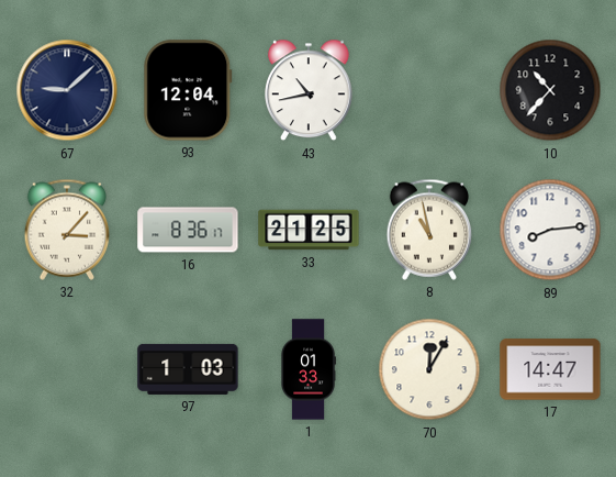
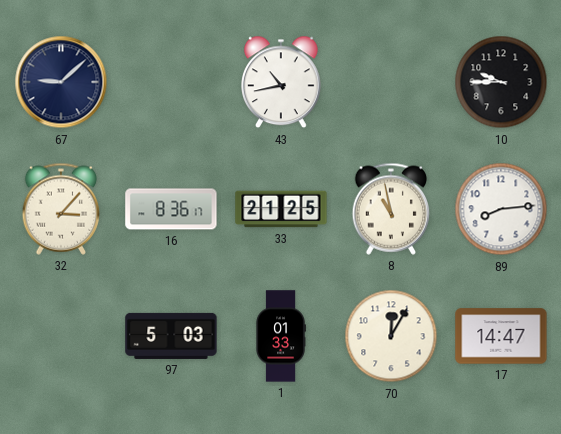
93: 12:04 -> none (188, 90)
10: 10:37 -> 9:45 (501, 82)
97: 1:03 -> 5:03 (171, 336)
